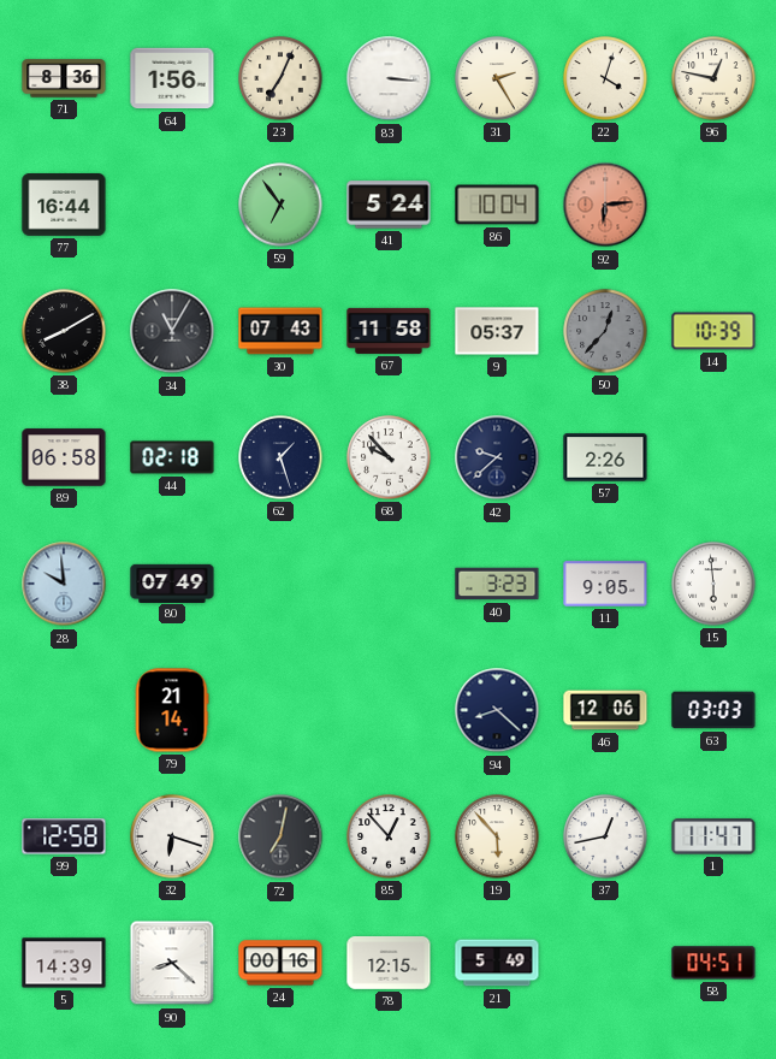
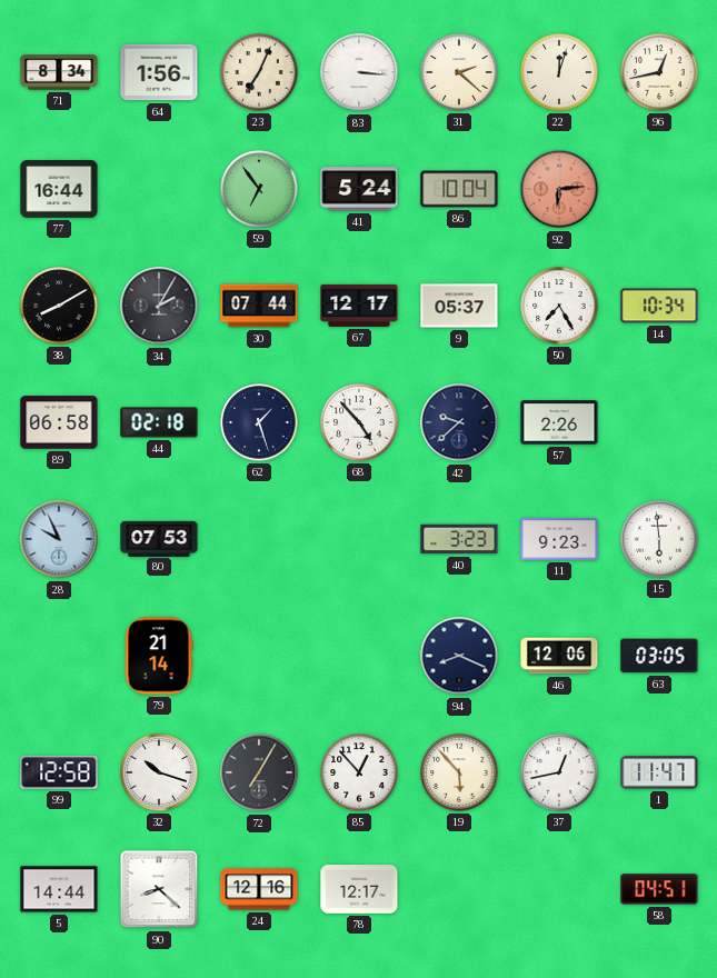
71: 8:36 -> 8:34 (59, 72)
31: 2:25 -> 2:22 (459, 72)
22: 4:03 -> 12:03 (559, 72)
96: 12:47 -> 12:43 (659, 72)
34: 11:05 -> 2:05 (159, 306)
30: 07:43 -> 07:44 (259, 306)
67: 11:58 -> 12:17 (359, 306)
50: 12:37 -> 7:25 (559, 306)
50 dial: grey -> white (559, 306)
14: 10:39 -> 10:34 (659, 306)
68: 9:53 -> 4:53 (359, 422)
28: 9:59 -> 9:56 (59, 539)
80: 07:49 -> 07:53 (159, 538)
11: 9:05 -> 9:23 (559, 539)
94: 8:22 -> 8:19 (459, 656)
63: 03:03 -> 03:05 (659, 656)
32: 6:18 -> 10:18 (159, 772)
72: 7:02 -> 7:05 (259, 772)
5: 14:39 -> 14:44 (59, 889)
24: 00:16 -> 12:16 (259, 889)
78: 12:15 -> 12:17 (359, 889)
21: 5:49 -> none (497, 963)
